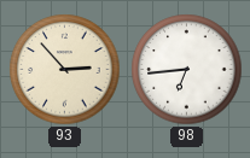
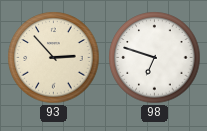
98: 6:44 -> 6:48 (155, 58)
